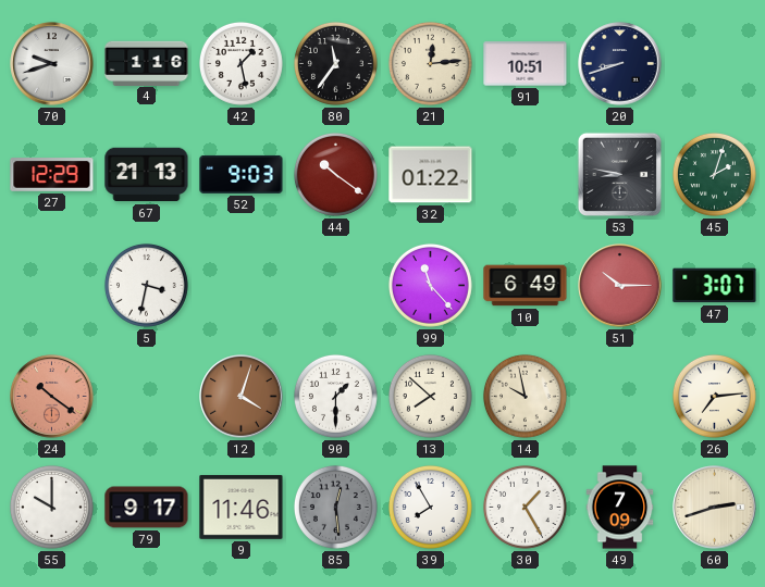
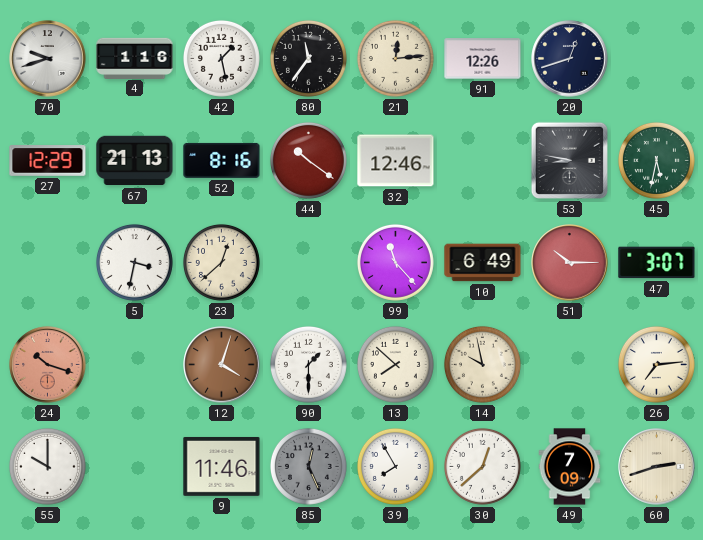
91: 10:51 -> 12:26 (483, 59)
20: 8:42 -> 12:42 (570, 59)
52: 9:03 -> 8:16 (222, 160)
32: 01:22 -> 12:46 (396, 161)
45: 2:03 -> 5:32 (656, 160)
23: none -> 12:38 (221, 262)
24: 10:21 -> 10:18 (48, 365)
79: 9:17 -> none (147, 508)
85: 12:29 -> 12:26 (308, 466)
30: 1:25 -> 12:38 (482, 466)
